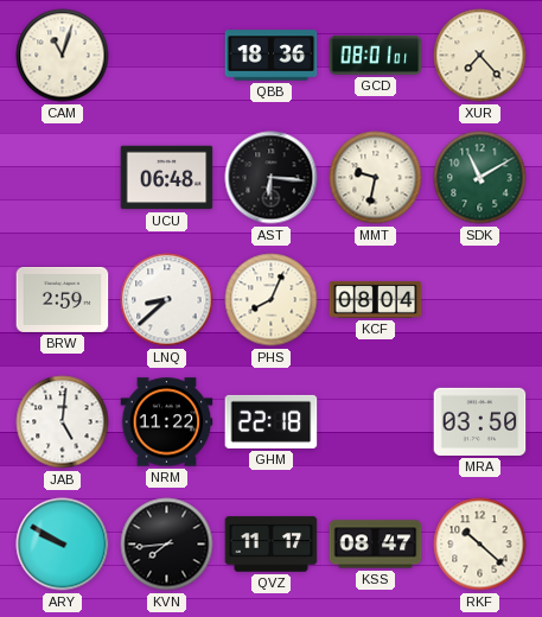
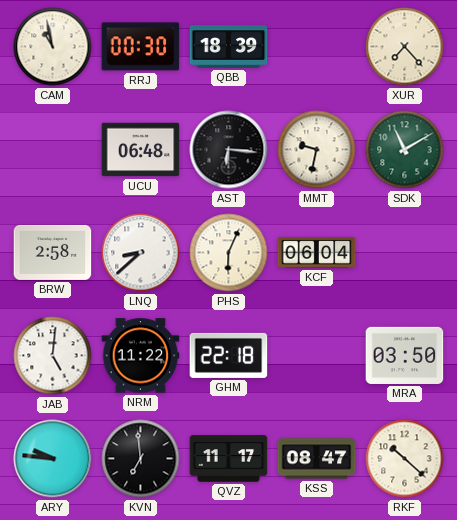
CAM: 11:03 -> 10:58 (53, 47)
RRJ: none -> 00:30 (141, 47)
QBB: 18:36 -> 18:39 (229, 47)
GCD: 08:01 -> none (376, 55)
BRW: 2:59 -> 2:58 (53, 252)
PHS: 8:04 -> 6:04 (229, 253)
KCF: 08:04 -> 06:04 (317, 252)
ARY: 9:50 -> 9:46 (53, 459)
KVN: 7:44 -> 6:59 (141, 459)
